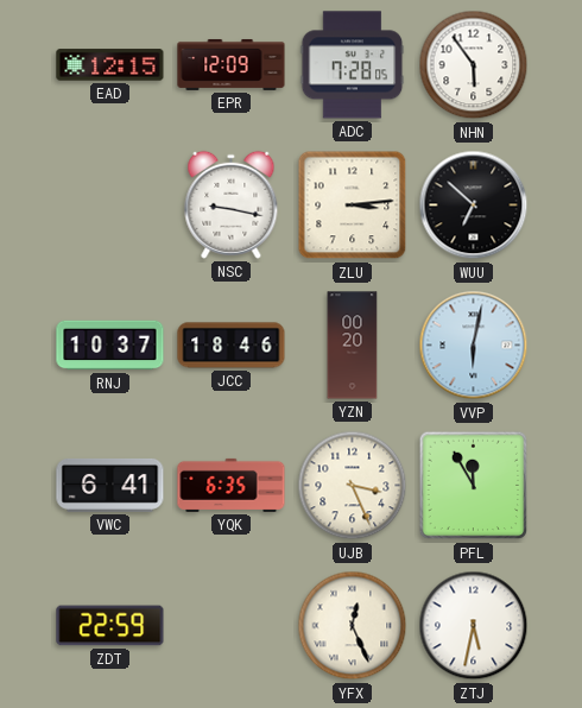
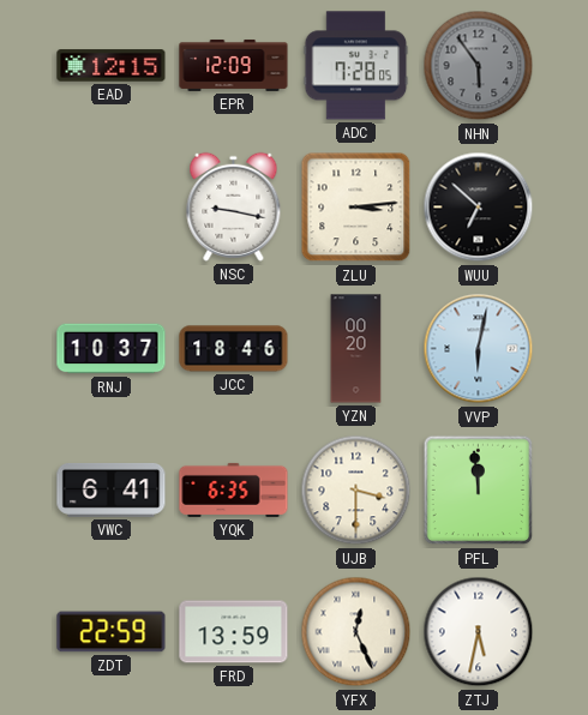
NHN dial: white -> grey (479, 66)
UJB: 3:26 -> 3:30 (356, 491)
PFL: 11:55 -> 11:59 (479, 491)
FRD: none -> 13:59 (234, 632)
